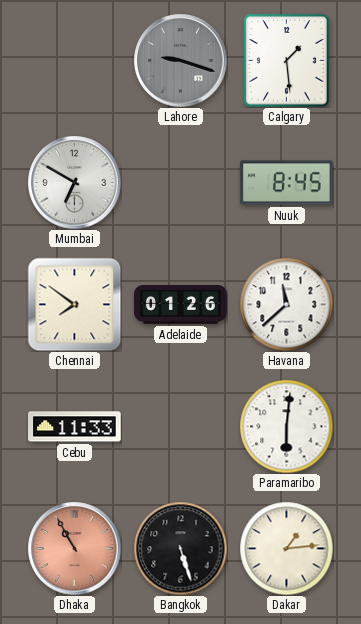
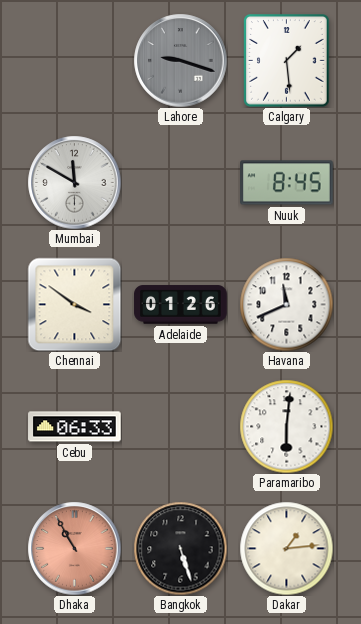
Mumbai: 6:50 -> 11:50 (74, 182)
Chennai: 7:51 -> 3:51 (74, 304)
Havana: 11:38 -> 11:41 (286, 304)
Cebu: 11:33 -> 06:33 (75, 427)
